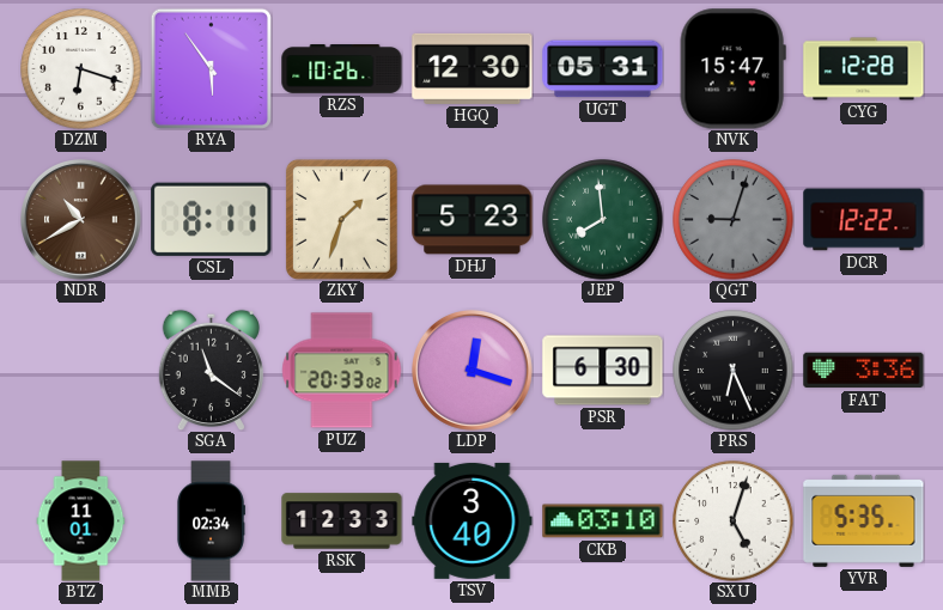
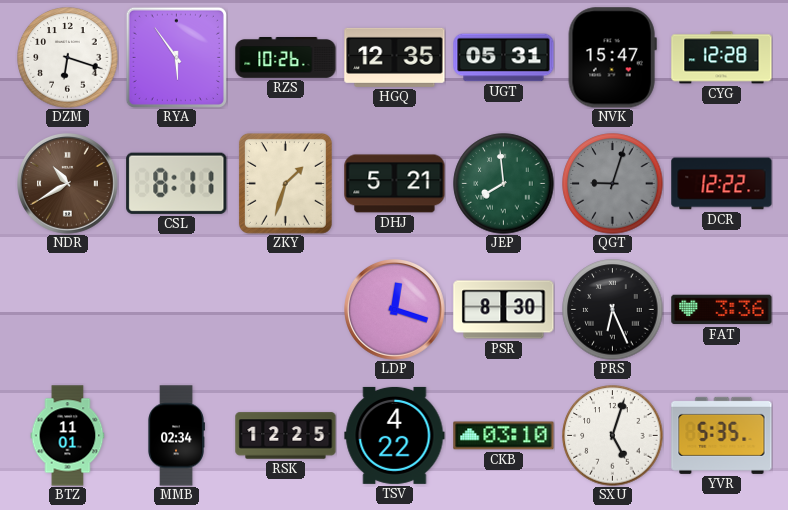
HGQ: 12:30 -> 12:35 (395, 57)
DHJ: 5:23 -> 5:21 (395, 184)
SGA: 11:21 -> none (211, 370)
PUZ: 20:33 -> none (342, 371)
PSR: 6:30 -> 8:30 (504, 310)
RSK: 12:33 -> 12:25 (286, 436)
TSV: 3:40 -> 4:22 (395, 435)
